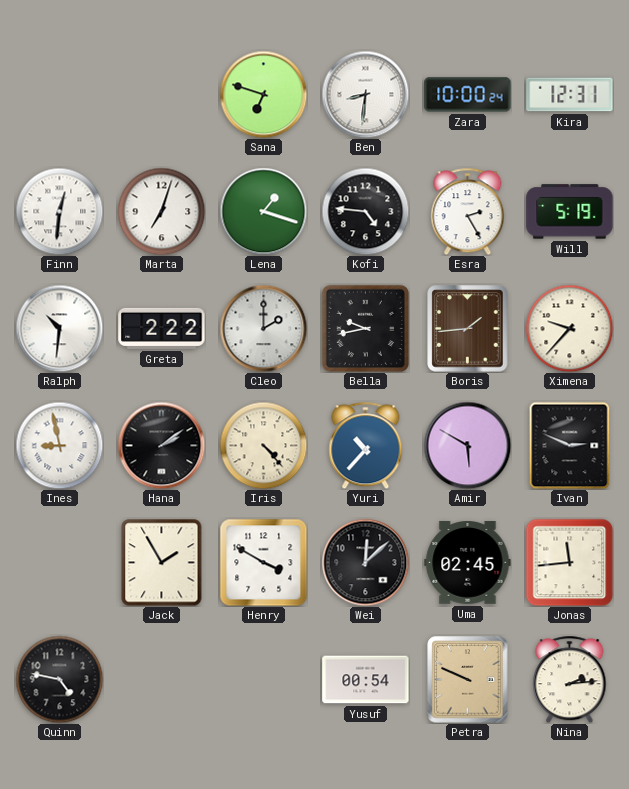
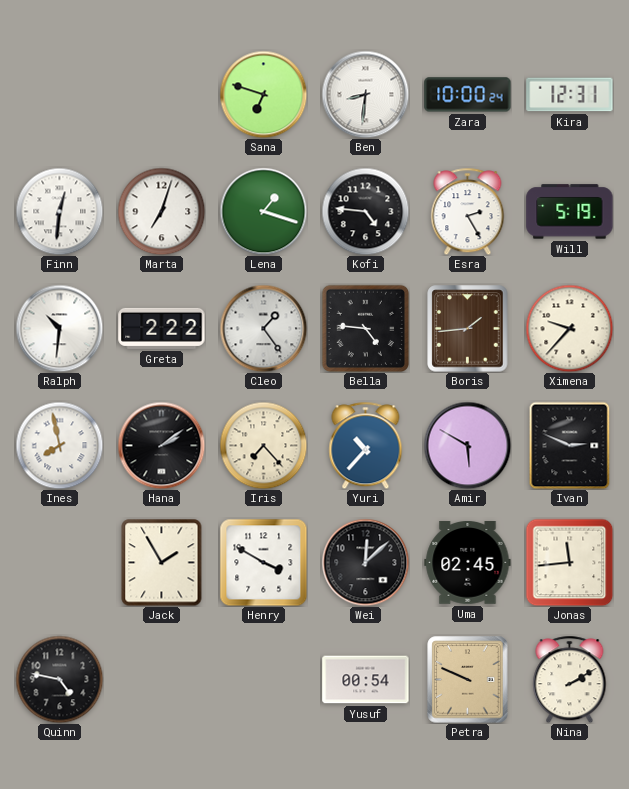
Cleo: 2:00 -> 1:24 (263, 328)
Bella: 9:43 -> 4:46 (365, 328)
Ines: 8:58 -> 7:58 (59, 445)
Iris: 4:23 -> 7:23 (263, 445)
Nina: 2:14 -> 2:10 (570, 679)
